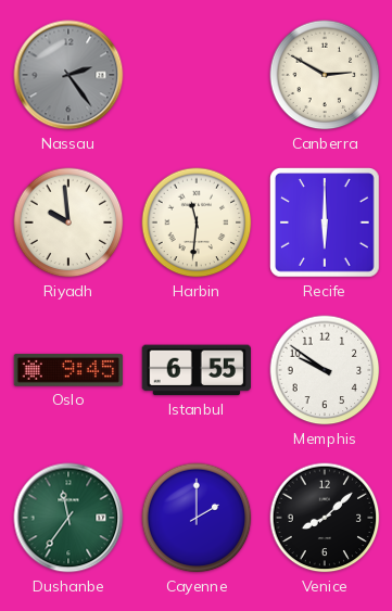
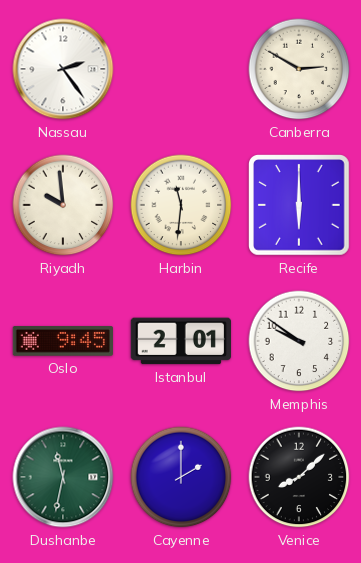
Nassau dial: grey -> white (63, 69)
Istanbul: 6:55 -> 2:01 (180, 341)
Dushanbe: 11:36 -> 11:32 (63, 477)
